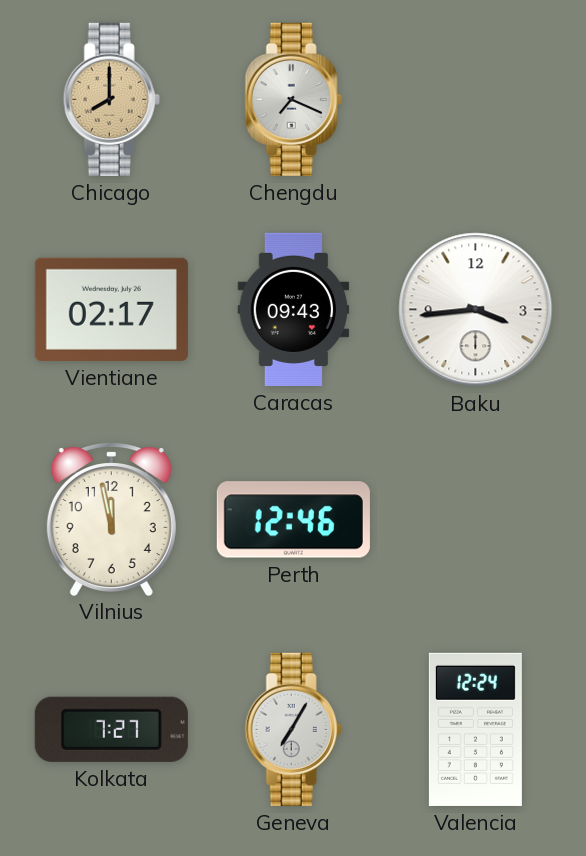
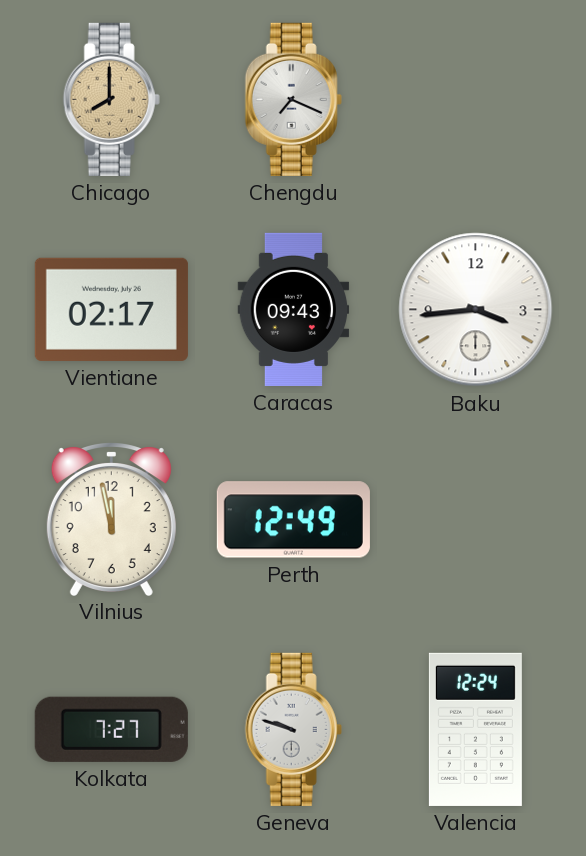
Perth: 12:46 -> 12:49 (293, 520)
Geneva: 7:05 -> 9:48 (293, 729)
